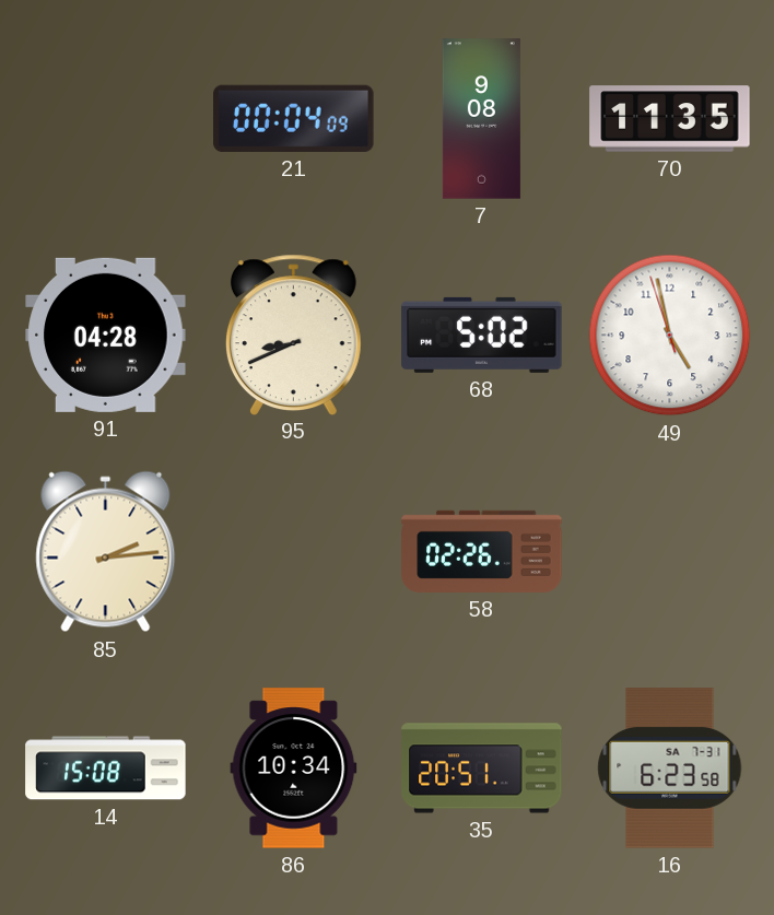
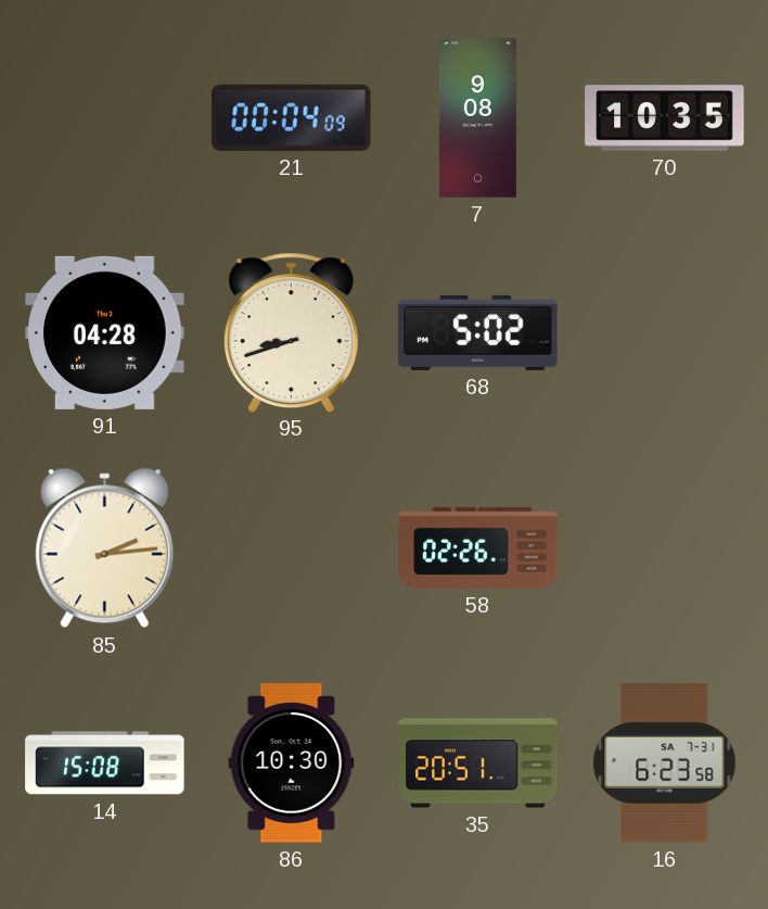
70: 11:35 -> 10:35 (665, 118)
95: 8:41 -> 8:42 (291, 332)
49: 4:57 -> none (670, 336)
86: 10:34 -> 10:30 (292, 763)
